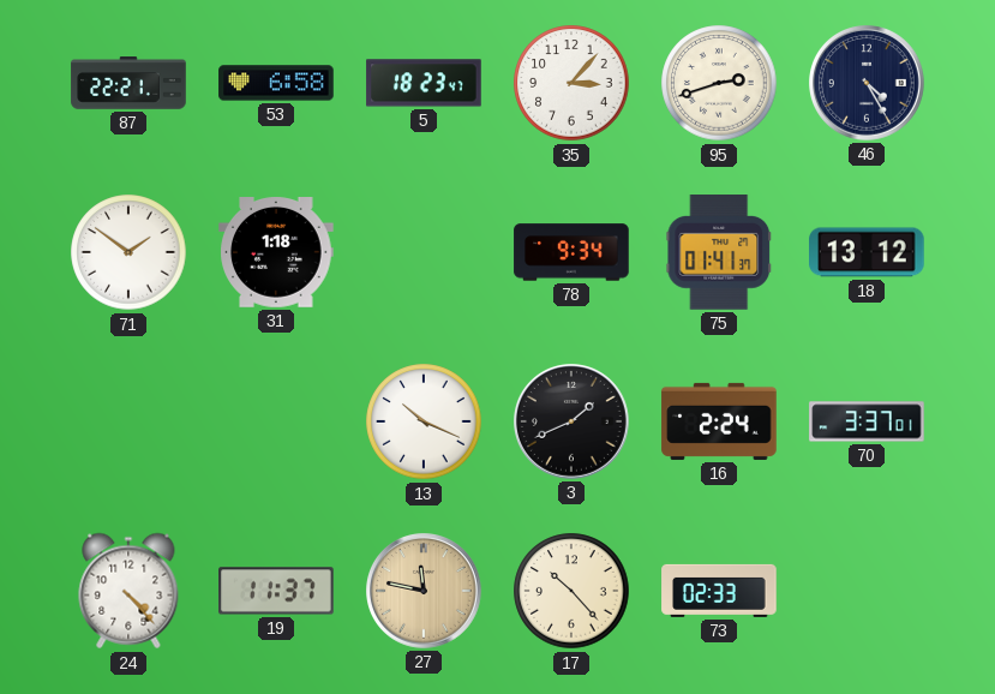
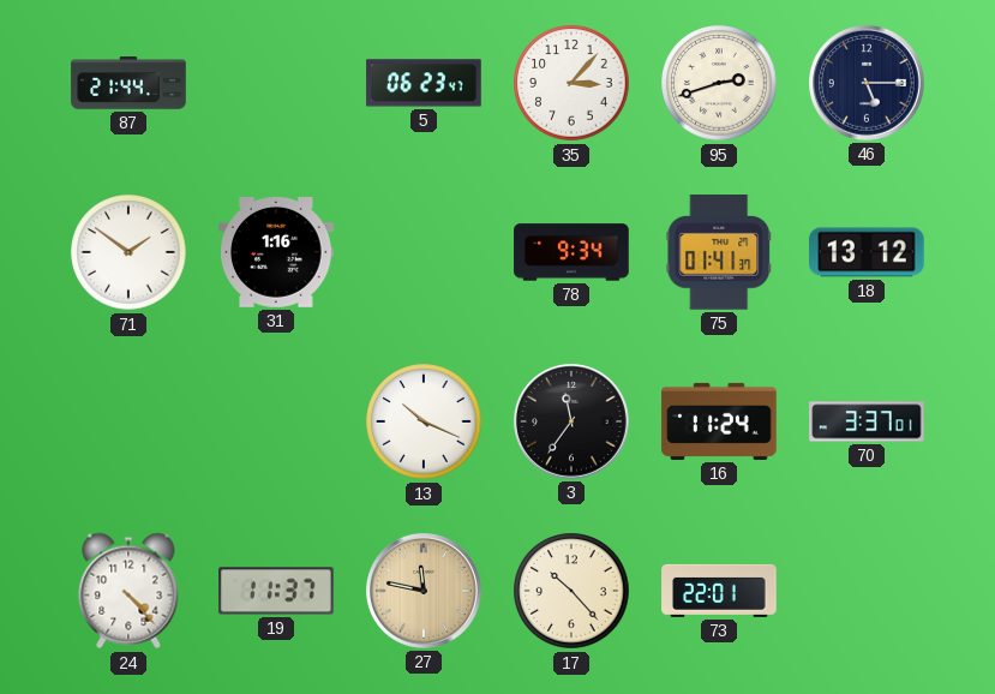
87: 22:21 -> 21:44 (128, 83)
53: 6:58 -> none (276, 83)
5: 18:23 -> 06:23 (424, 83)
46: 4:25 -> 5:15 (868, 84)
31: 1:18 -> 1:16 (276, 253)
3: 1:41 -> 11:36 (573, 423)
16: 2:24 -> 11:24 (719, 421)
73: 02:33 -> 22:01 (719, 591)
